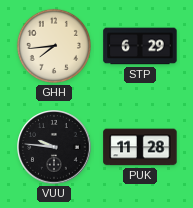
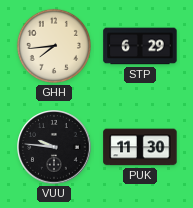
PUK: 11:28 -> 11:30 (140, 147)
